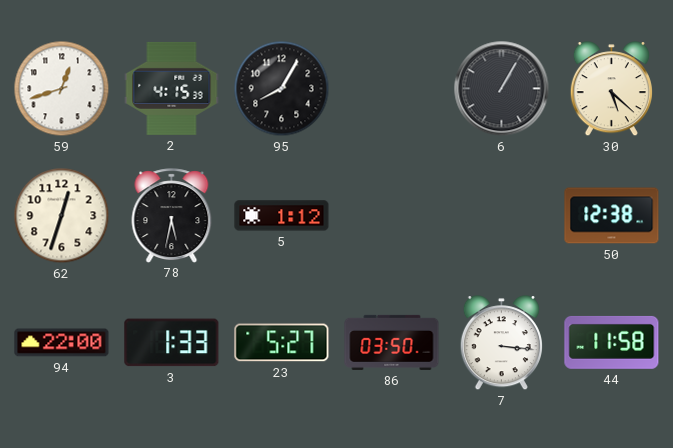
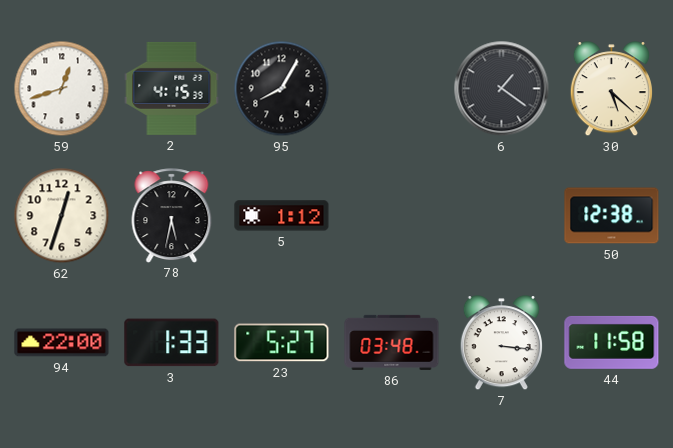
6: 1:05 -> 1:21 (502, 89)
86: 03:50 -> 03:48 (392, 342)
